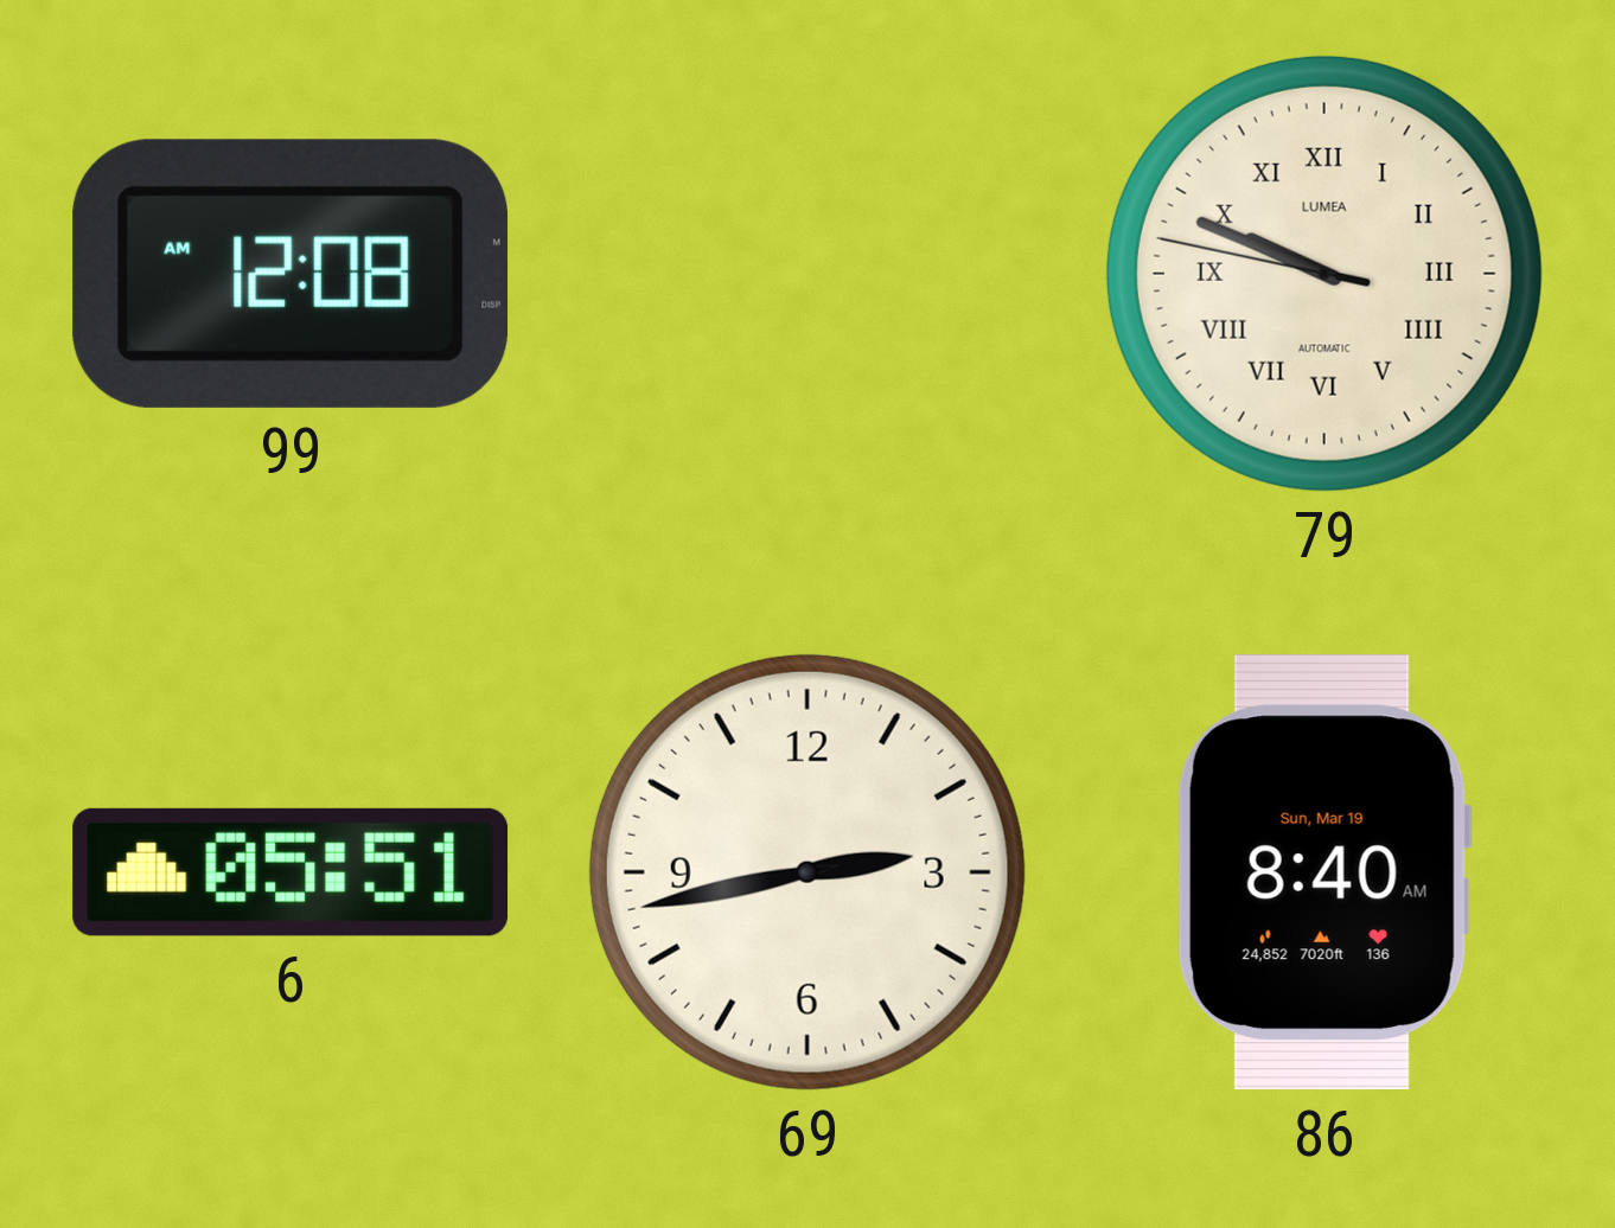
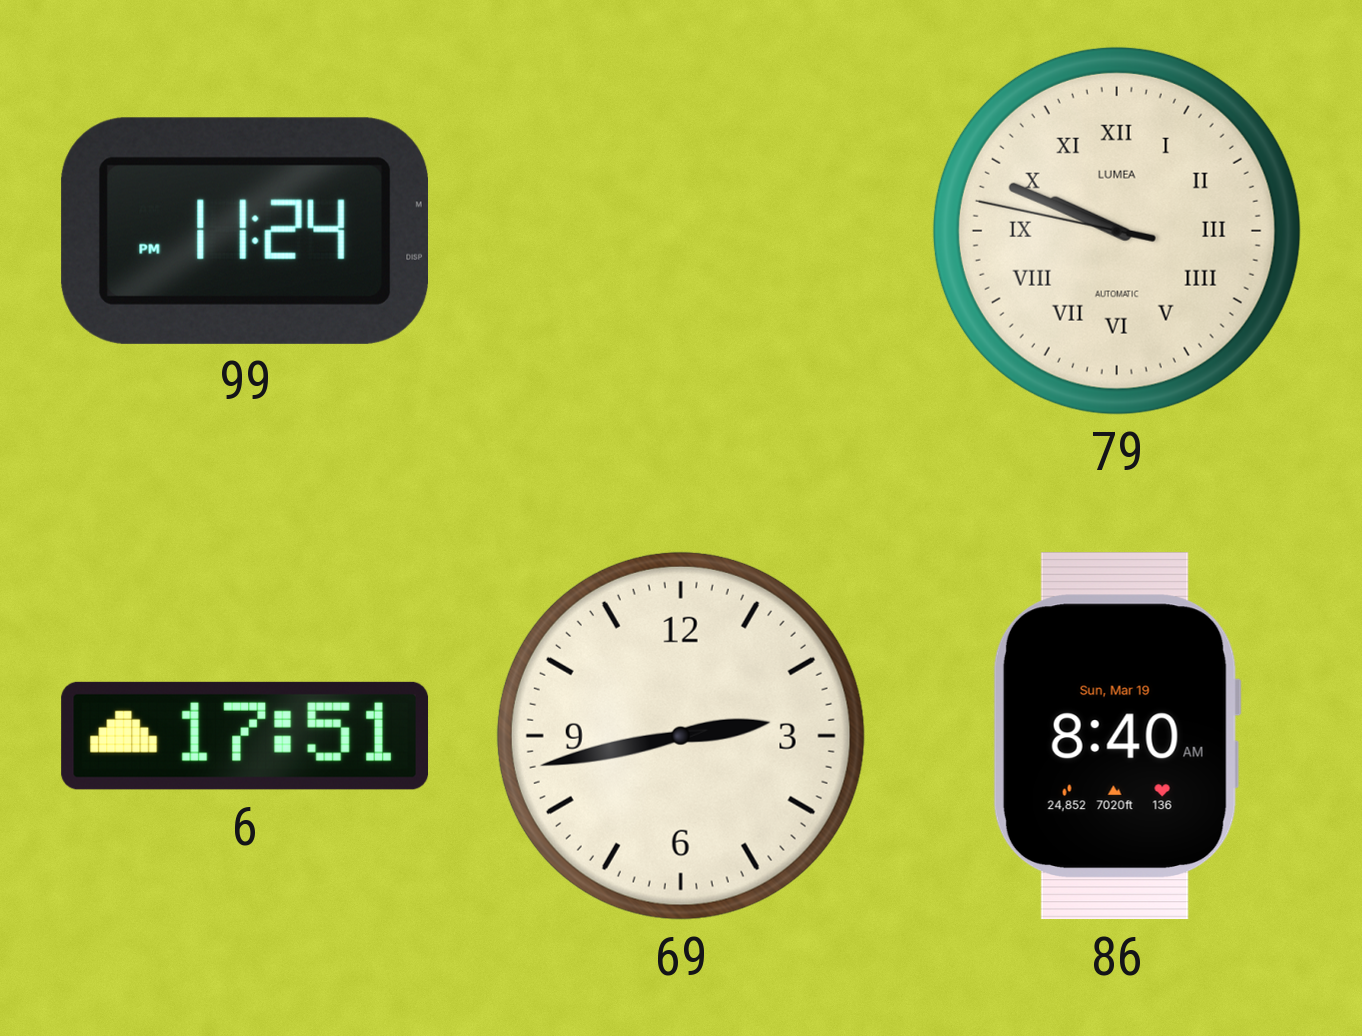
99: 12:08 -> 11:24 (244, 231)
6: 05:51 -> 17:51 (245, 736)
